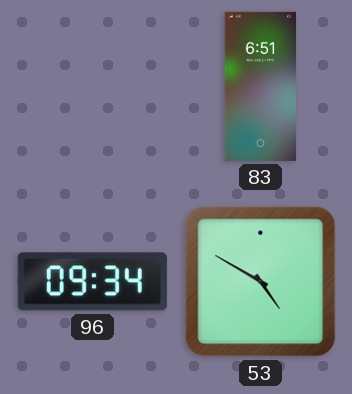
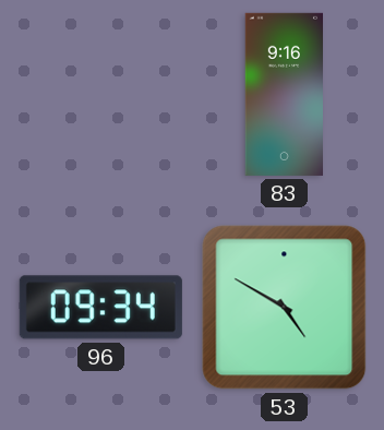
83: 6:51 -> 9:16 (284, 94)
